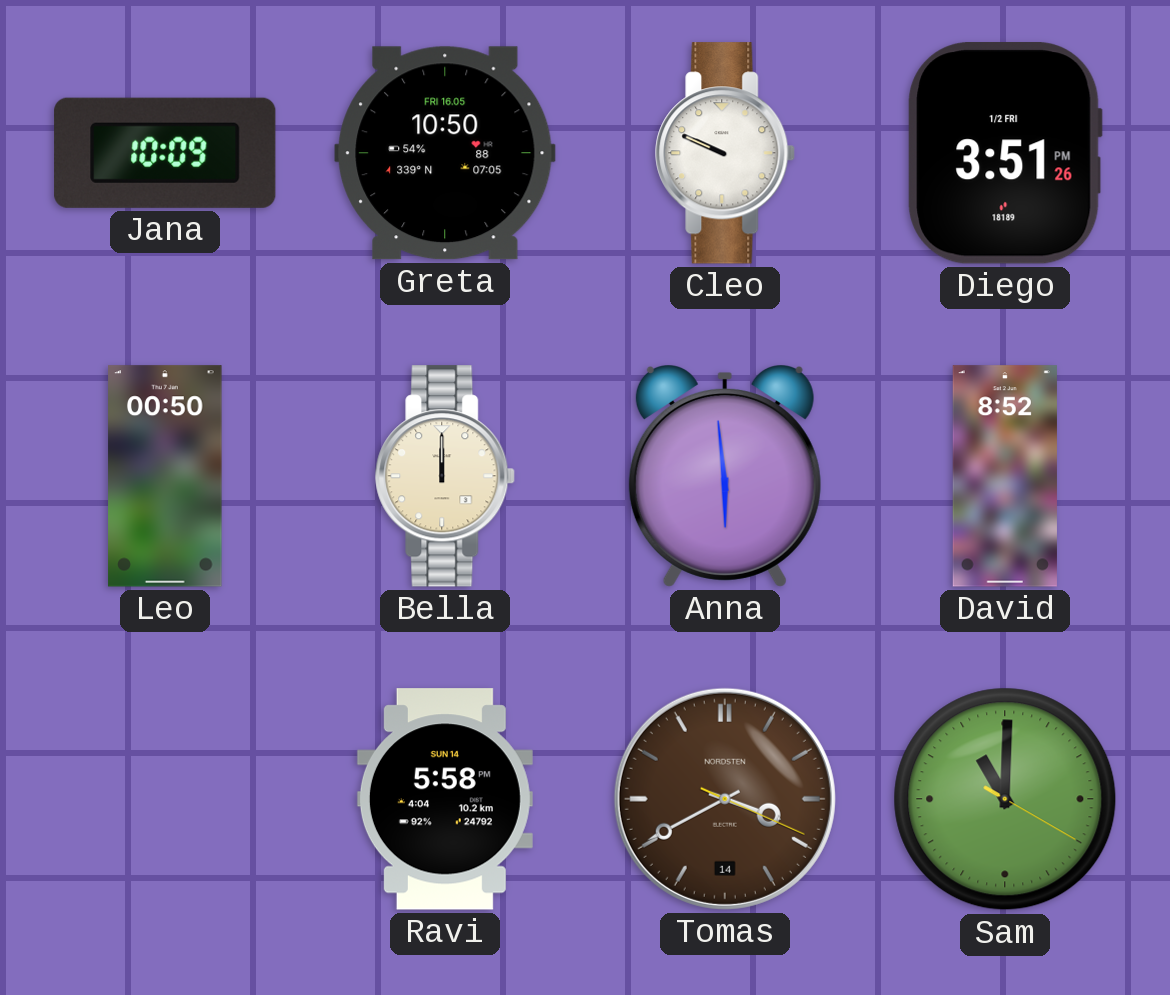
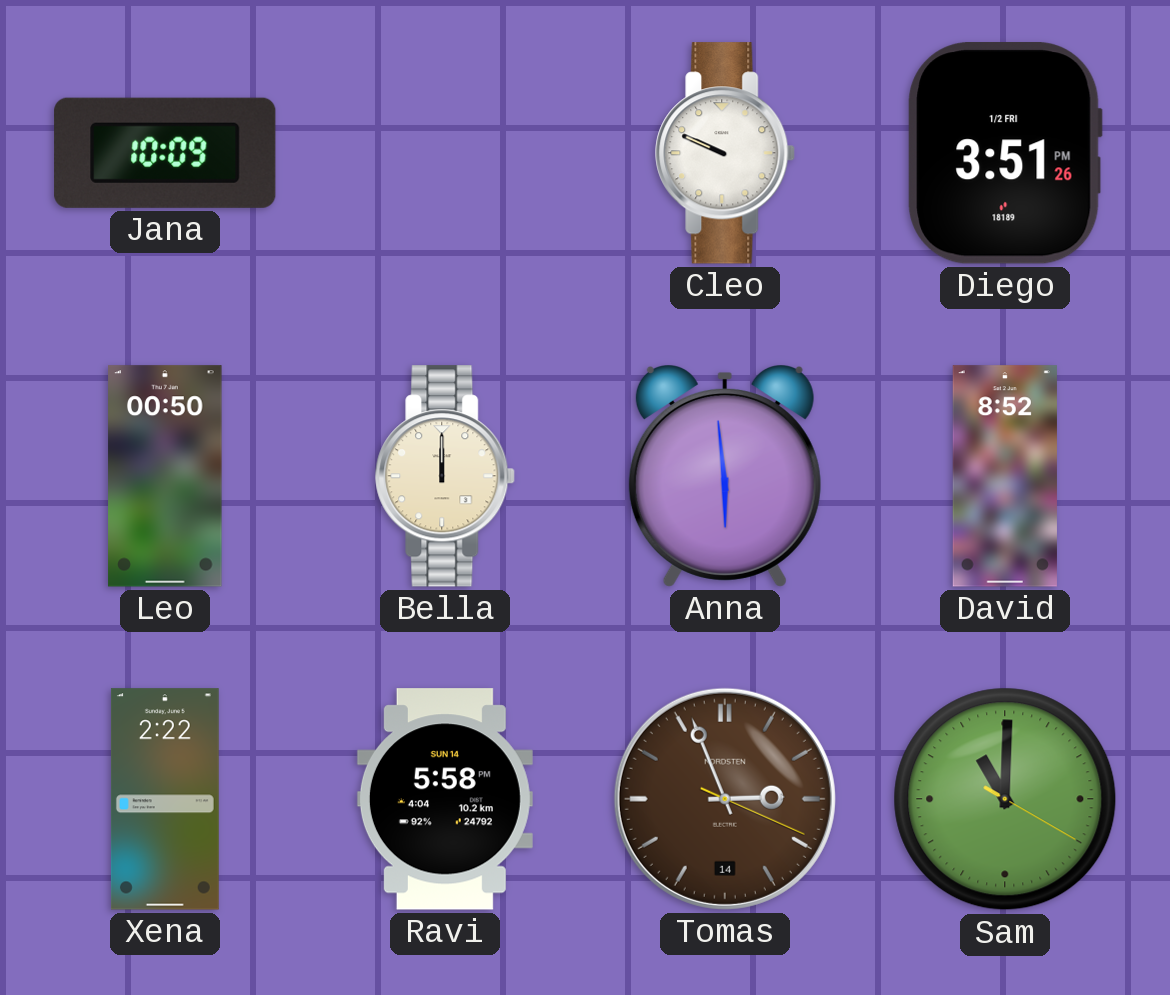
Greta: 10:50 -> none (445, 153)
Xena: none -> 2:22 (165, 799)
Tomas: 3:40 -> 2:56 (725, 799)
